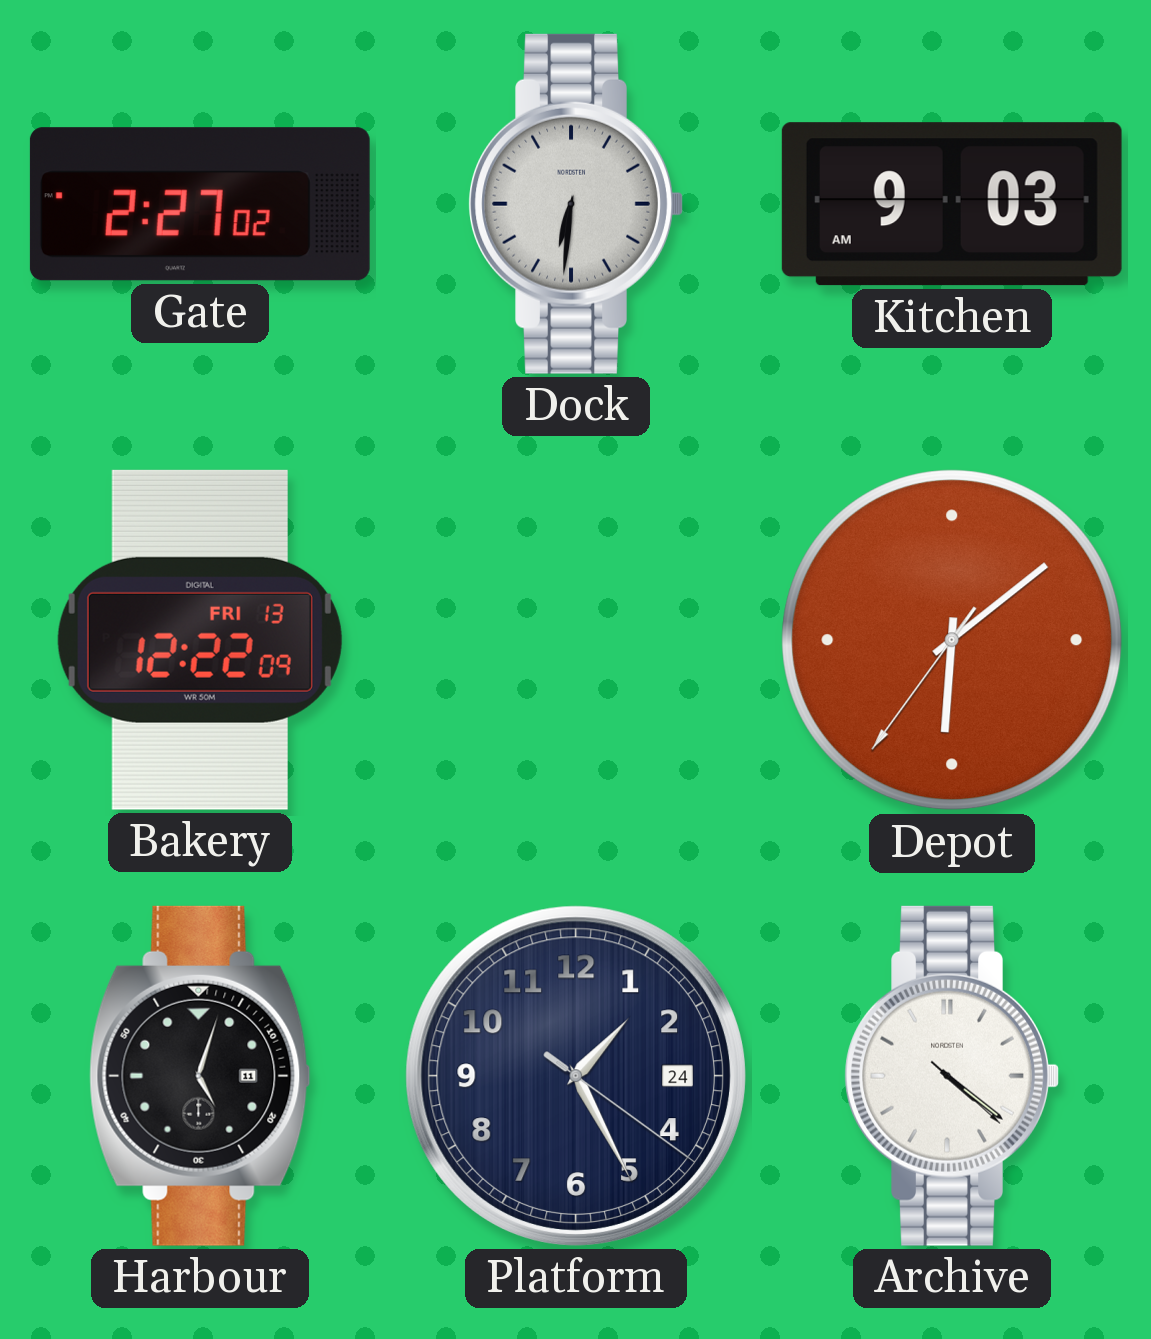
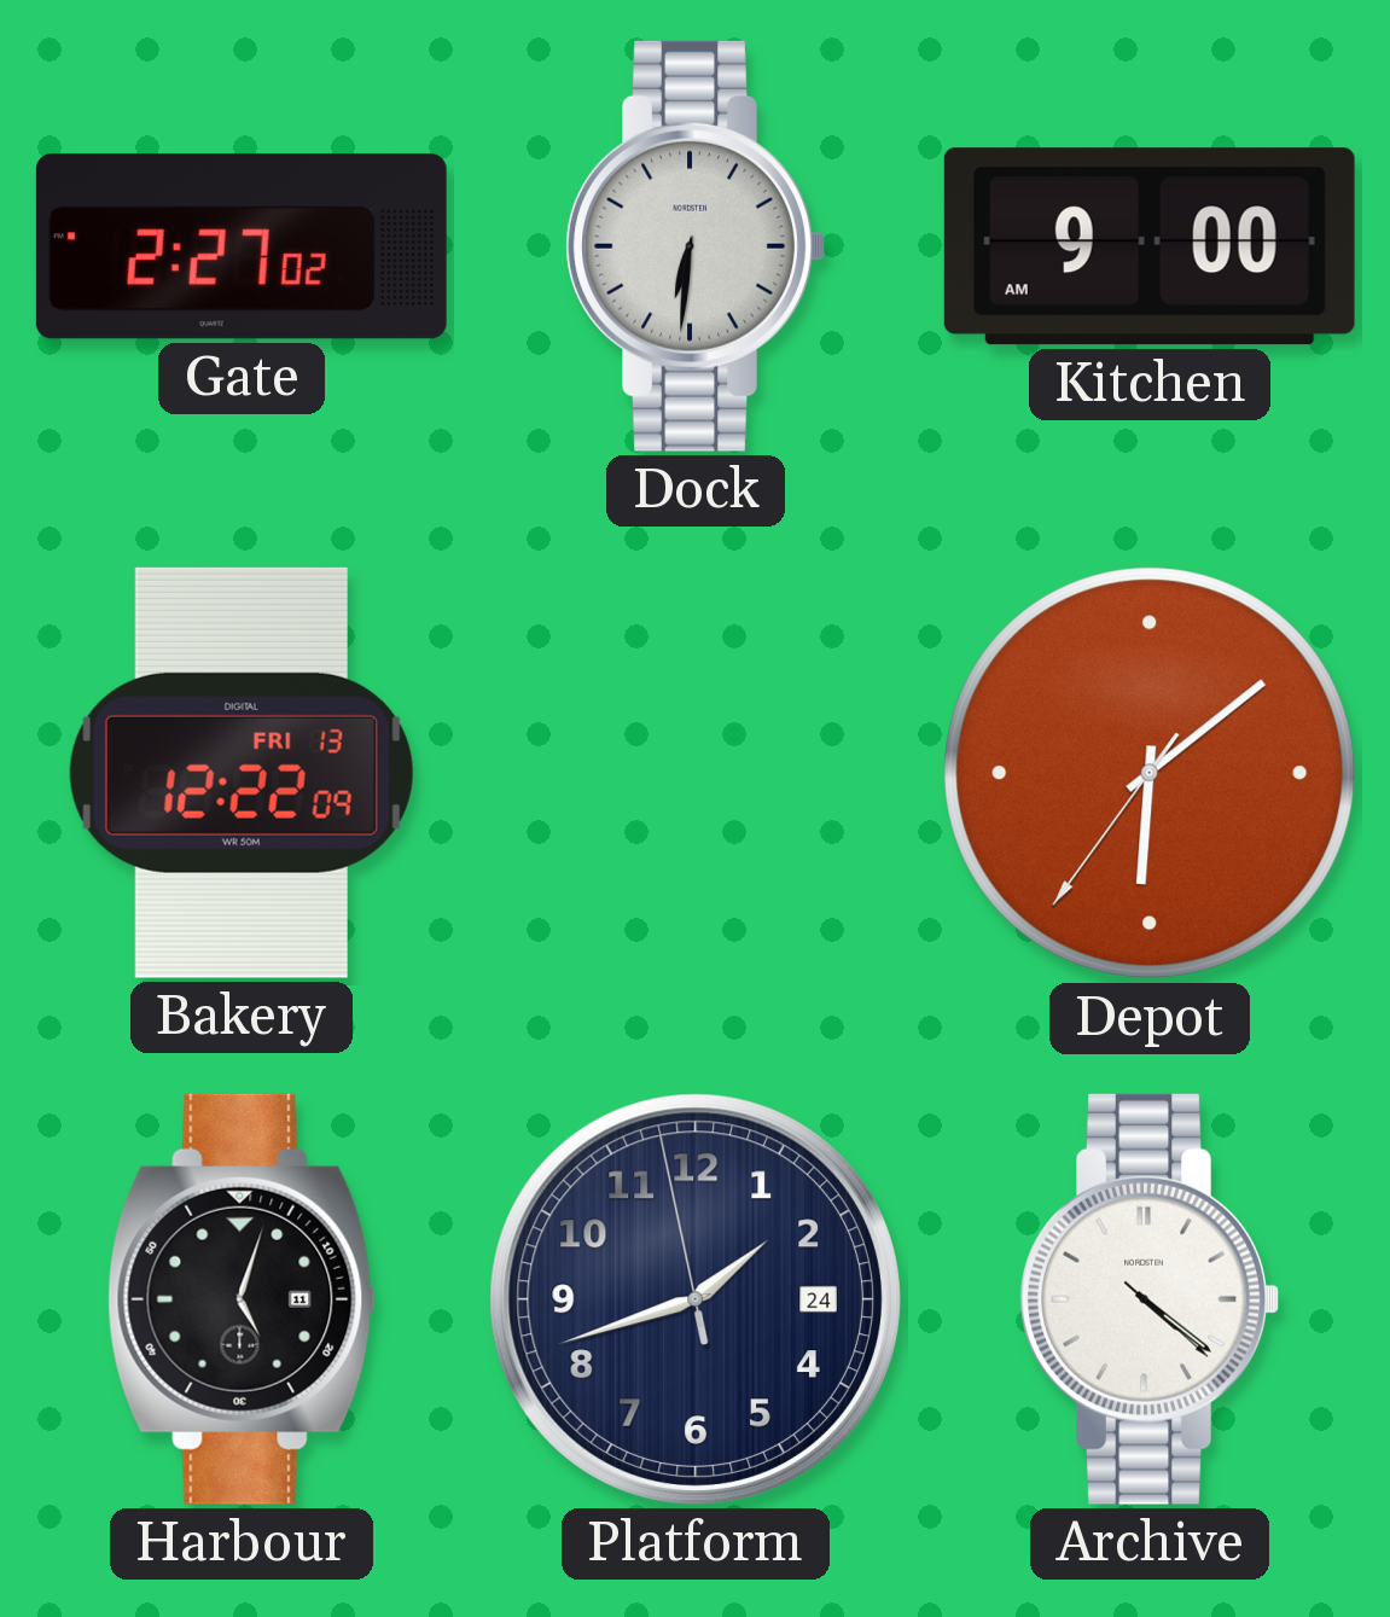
Kitchen: 9:03 -> 9:00 (1150, 246)
Platform: 1:25 -> 1:41 (696, 1299)
